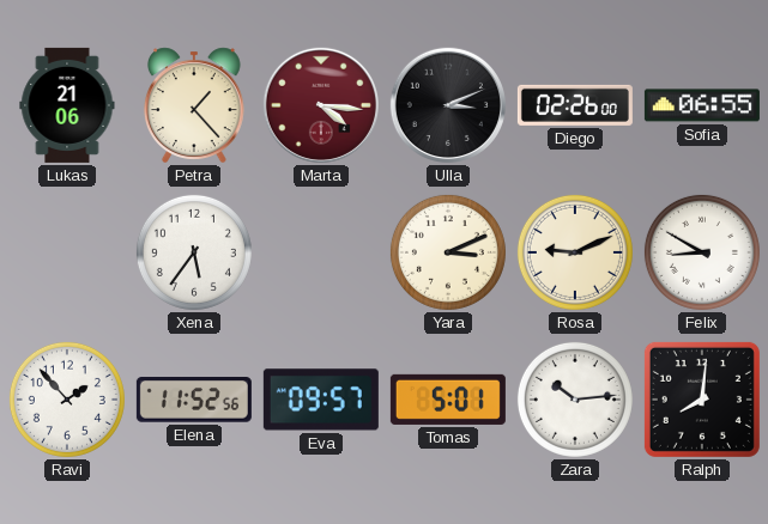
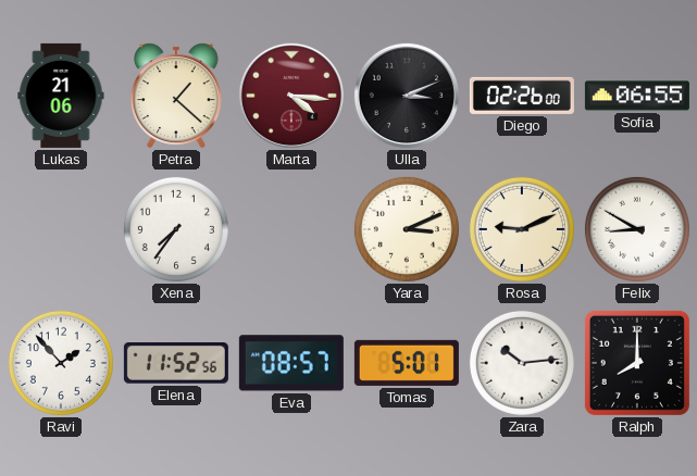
Petra: 1:23 -> 1:22 (176, 96)
Xena: 5:36 -> 7:36 (176, 229)
Eva: 09:57 -> 08:57 (291, 363)
Ralph: 8:01 -> 8:00 (637, 363)
